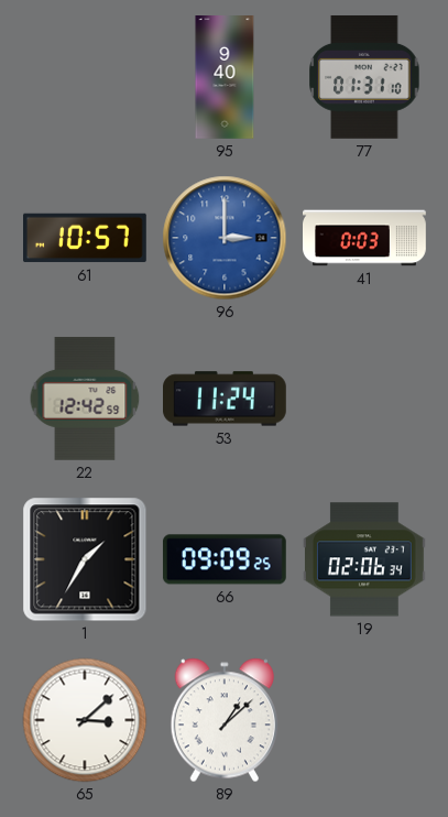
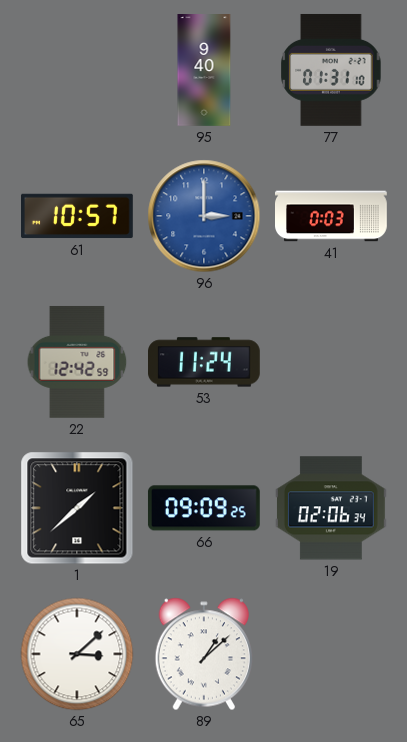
1: 1:35 -> 1:38 (77, 508)
